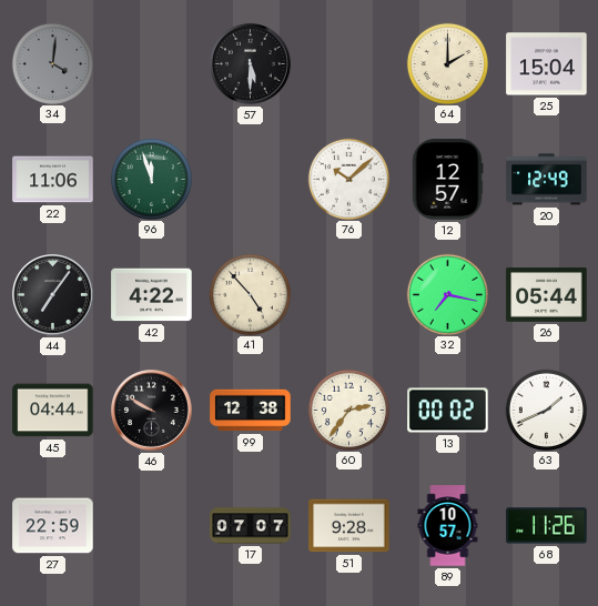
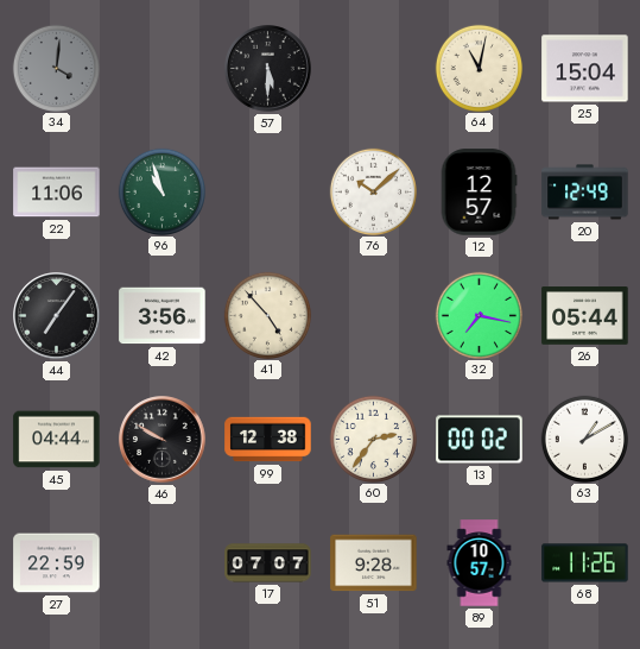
64: 2:00 -> 11:02 (479, 68)
96: 11:57 -> 10:57 (161, 191)
42: 4:22 -> 3:56 (163, 316)
63: 1:41 -> 1:10 (584, 439)
